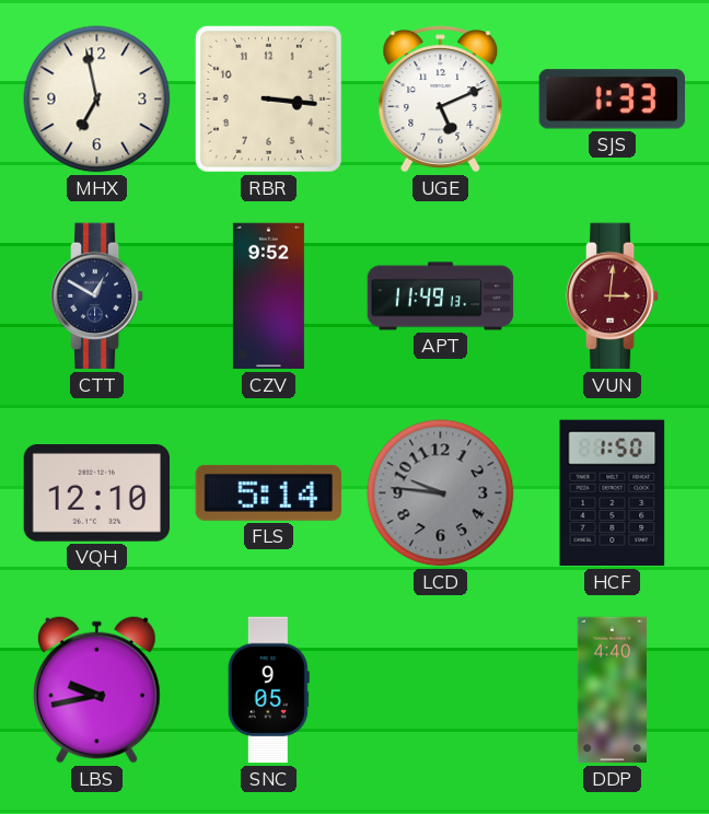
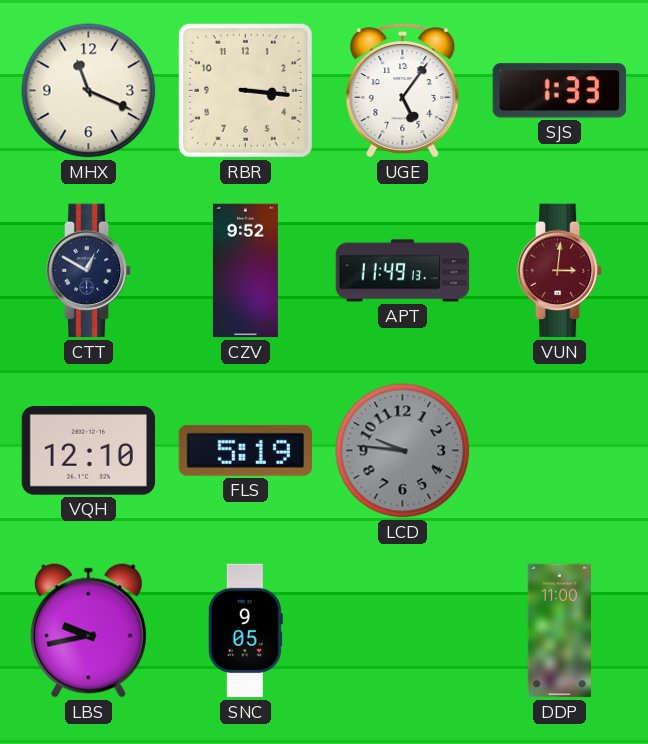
MHX: 6:58 -> 11:19 (89, 91)
UGE: 5:11 -> 5:06 (403, 91)
FLS: 5:14 -> 5:19 (245, 450)
HCF: 1:50 -> none (613, 493)
DDP: 4:40 -> 11:00 (559, 631)
